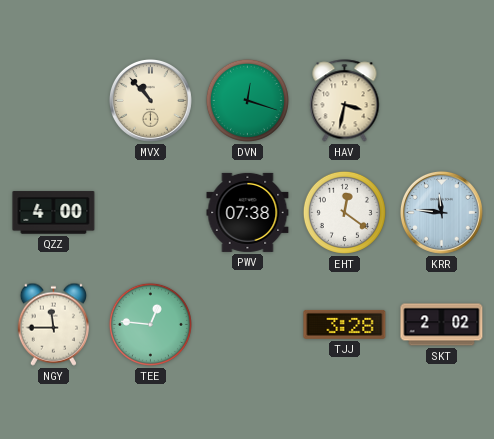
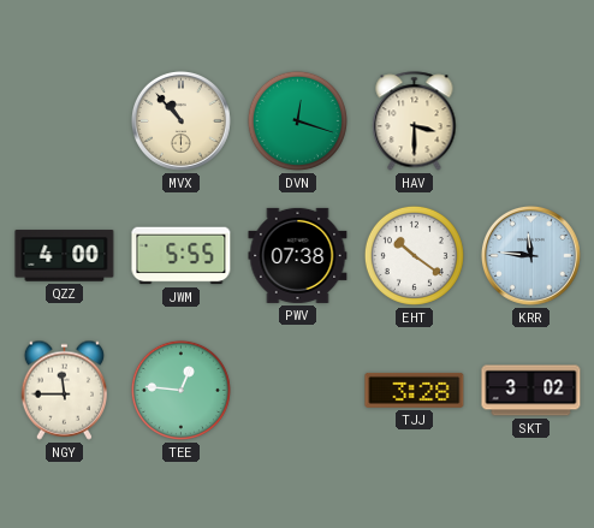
HAV: 3:32 -> 3:30 (415, 121)
JWM: none -> 5:55 (182, 256)
EHT: 12:21 -> 10:21 (414, 255)
SKT: 2:02 -> 3:02 (531, 391)
